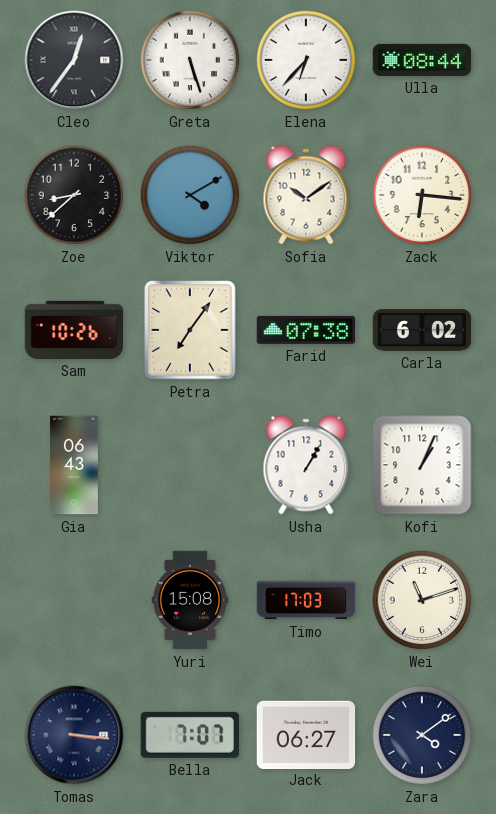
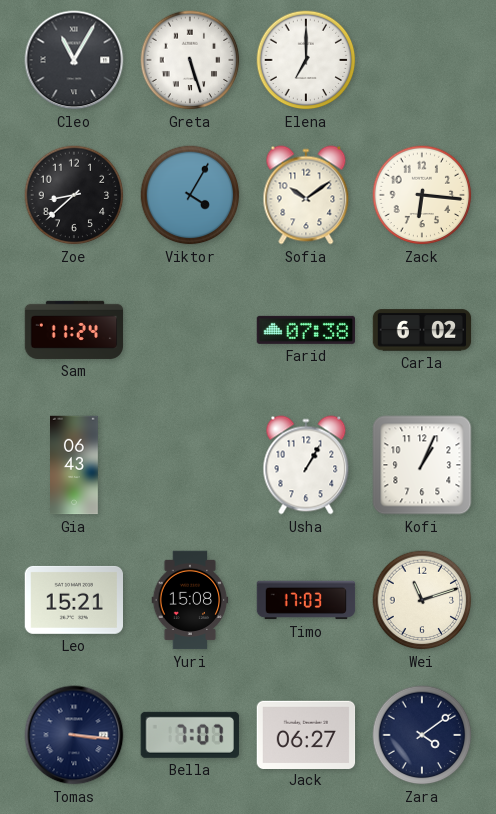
Cleo: 12:36 -> 11:05 (74, 60)
Elena: 6:37 -> 7:00 (306, 60)
Ulla: 08:44 -> none (422, 60)
Viktor: 4:10 -> 4:05 (190, 195)
Sam: 10:26 -> 11:24 (74, 330)
Petra: 7:06 -> none (190, 330)
Leo: none -> 15:21 (74, 600)
